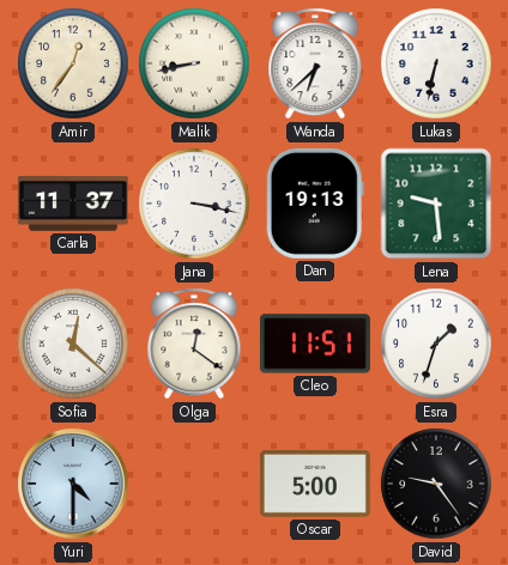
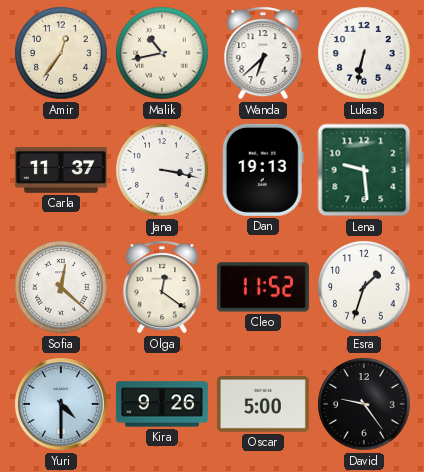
Malik: 8:43 -> 10:43 (162, 53)
Cleo: 11:51 -> 11:52 (263, 287)
Kira: none -> 9:26 (162, 404)
